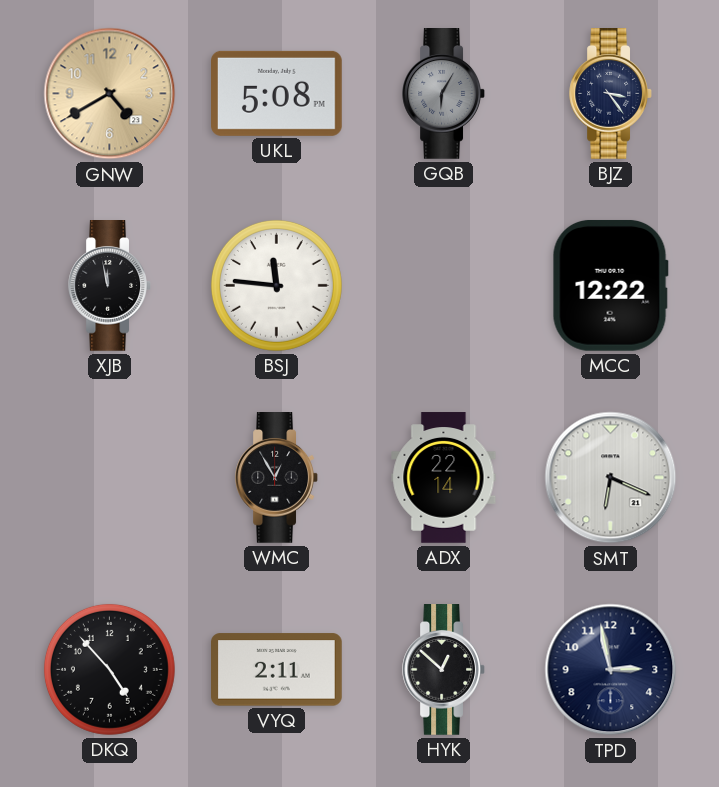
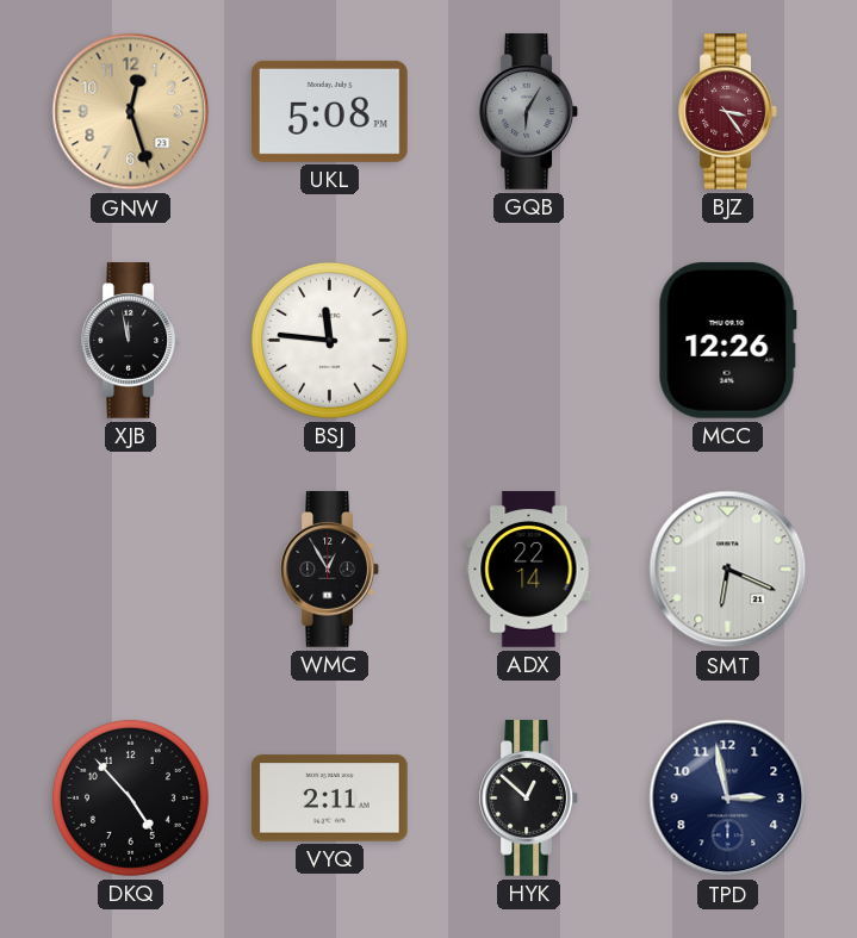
GNW: 4:40 -> 12:27 (131, 112)
BJZ dial: navy -> burgundy (727, 112)
MCC: 12:22 -> 12:26 (727, 340)
